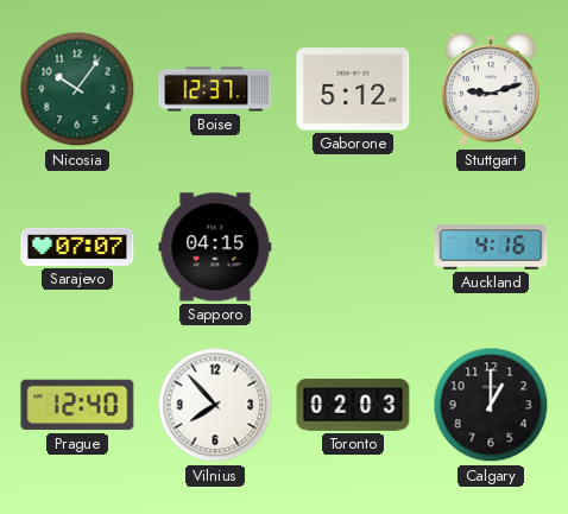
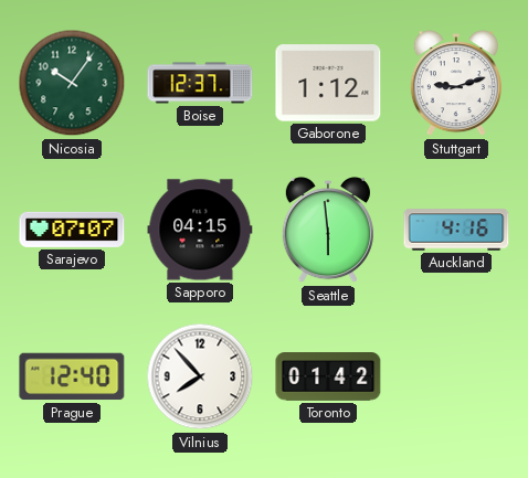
Gaborone: 5:12 -> 1:12 (328, 83)
Seattle: none -> 5:59 (328, 231)
Toronto: 02:03 -> 01:42 (328, 376)
Calgary: 1:00 -> none (491, 405)
